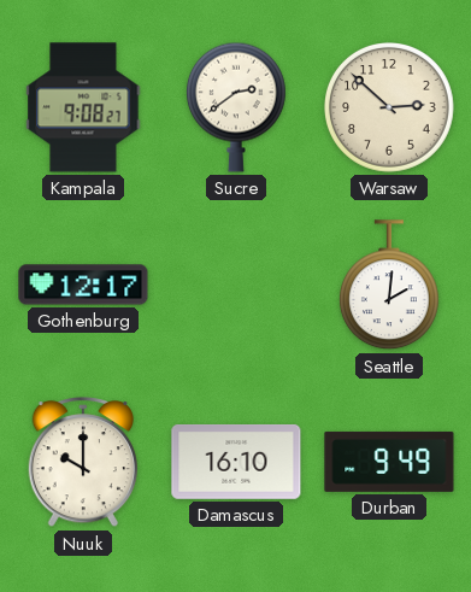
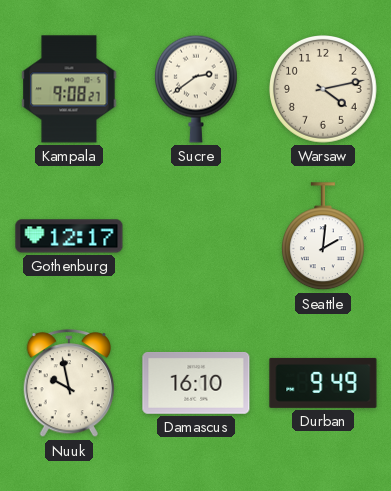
Warsaw: 2:52 -> 4:13 (324, 90)
Nuuk: 10:00 -> 9:58 (68, 384)
